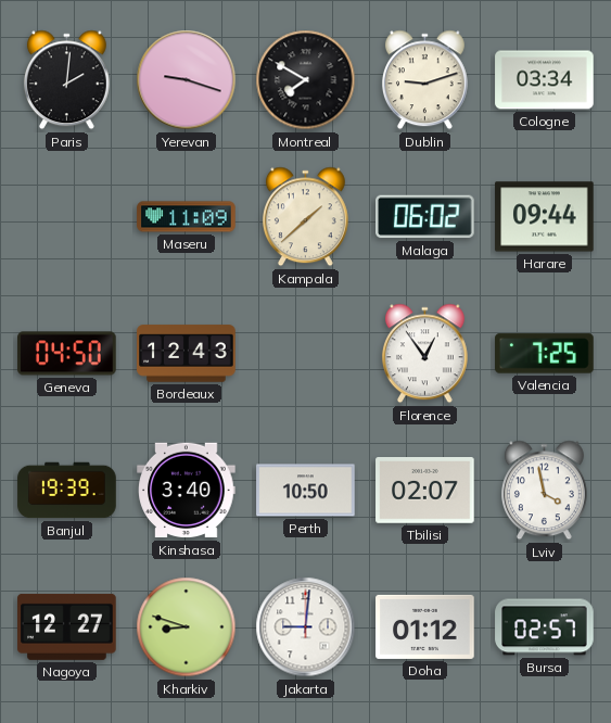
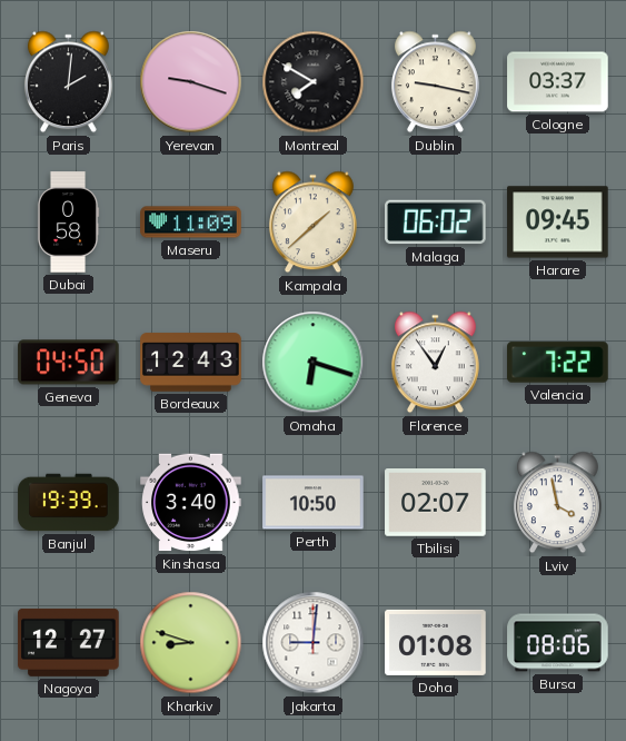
Dublin: 9:12 -> 9:17 (435, 82)
Cologne: 03:34 -> 03:37 (558, 82)
Dubai: none -> 0:58 (68, 223)
Harare: 09:44 -> 09:45 (558, 223)
Omaha: none -> 6:18 (314, 363)
Valencia: 7:25 -> 7:22 (558, 363)
Doha: 01:12 -> 01:08 (436, 642)
Bursa: 02:57 -> 08:06 (558, 643)
